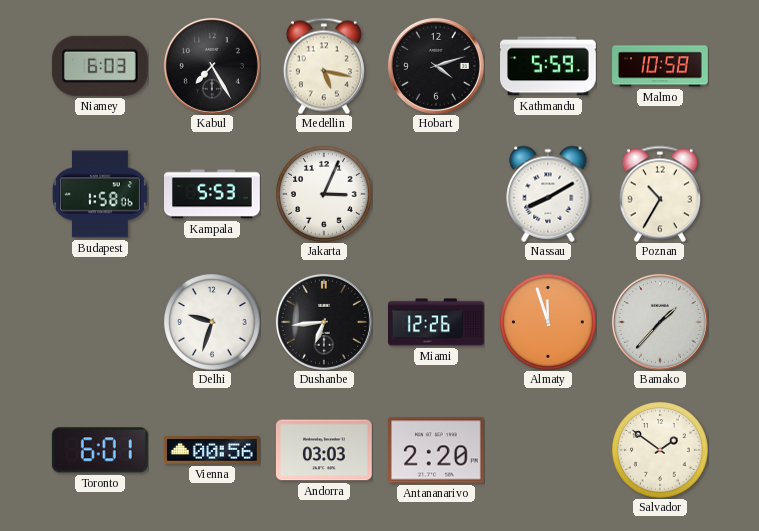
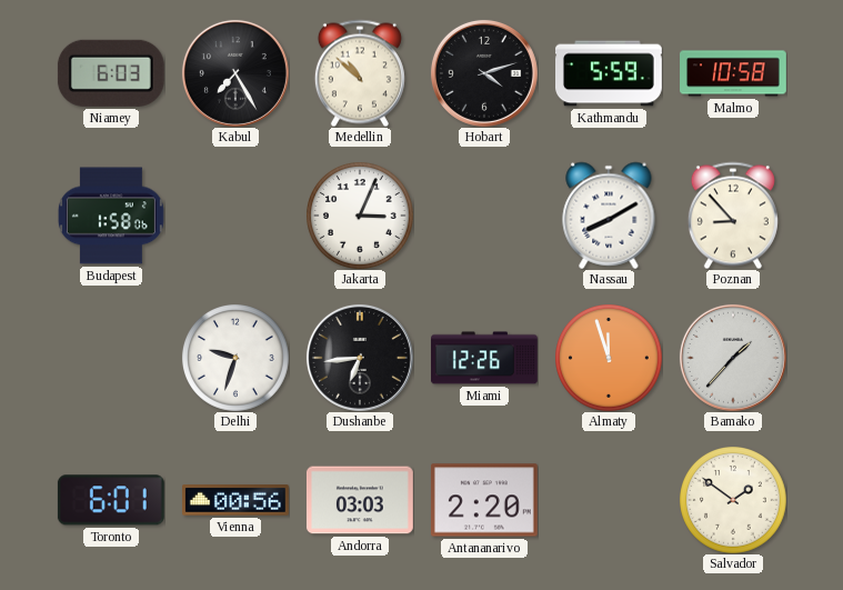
Medellin: 5:17 -> 10:52 (360, 73)
Kampala: 5:53 -> none (213, 194)
Poznan: 10:35 -> 8:53 (733, 216)
